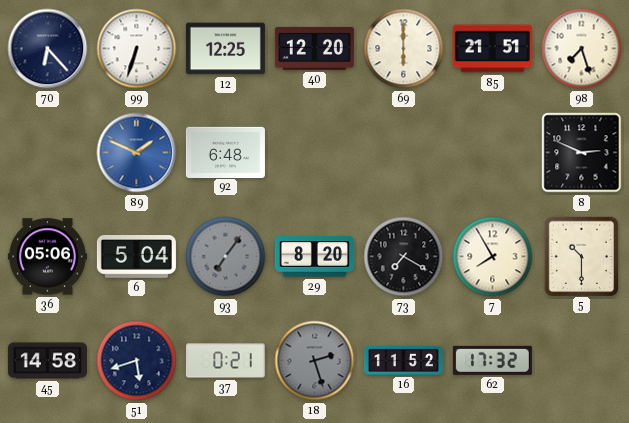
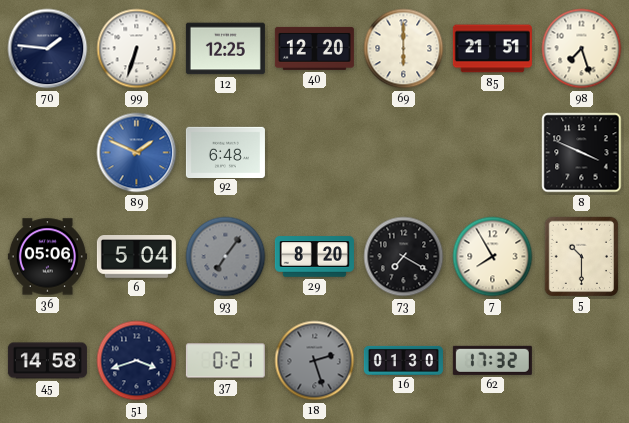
70: 6:23 -> 1:46 (48, 49)
8: 2:49 -> 3:49 (582, 153)
51: 5:42 -> 3:42 (137, 361)
16: 11:52 -> 01:30 (403, 360)
